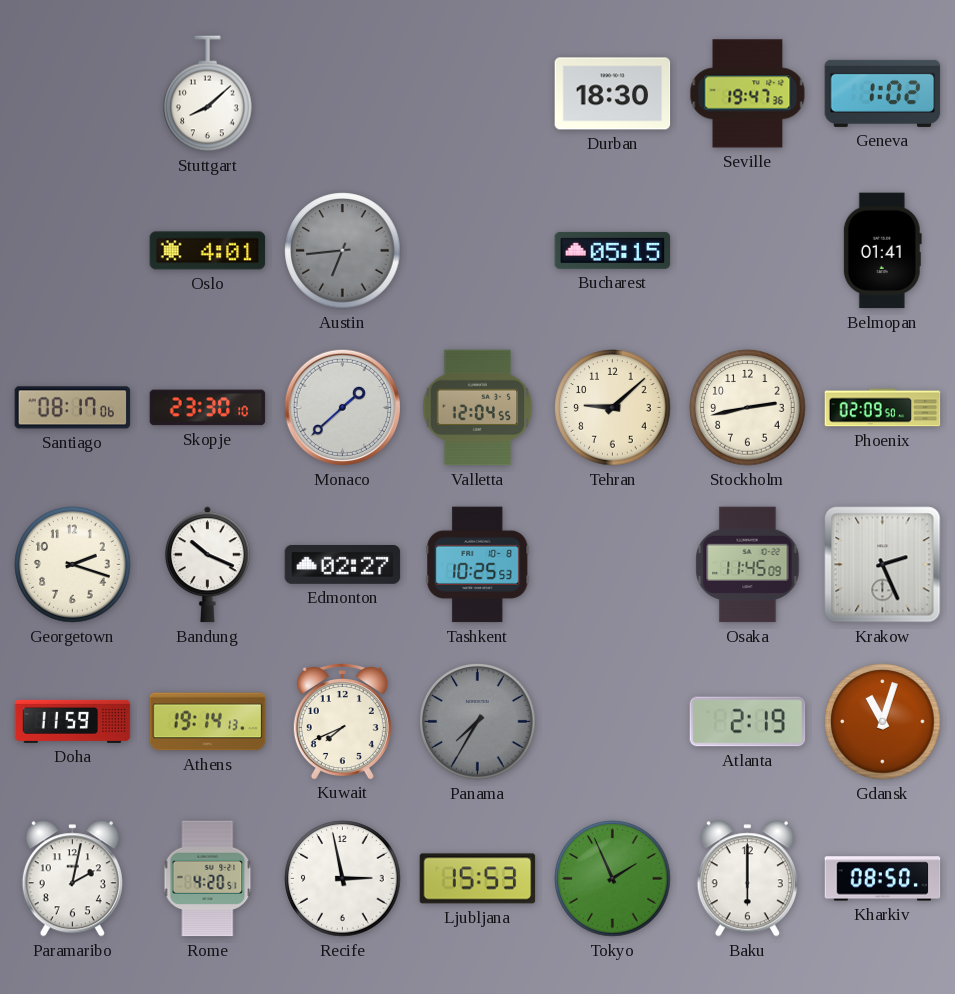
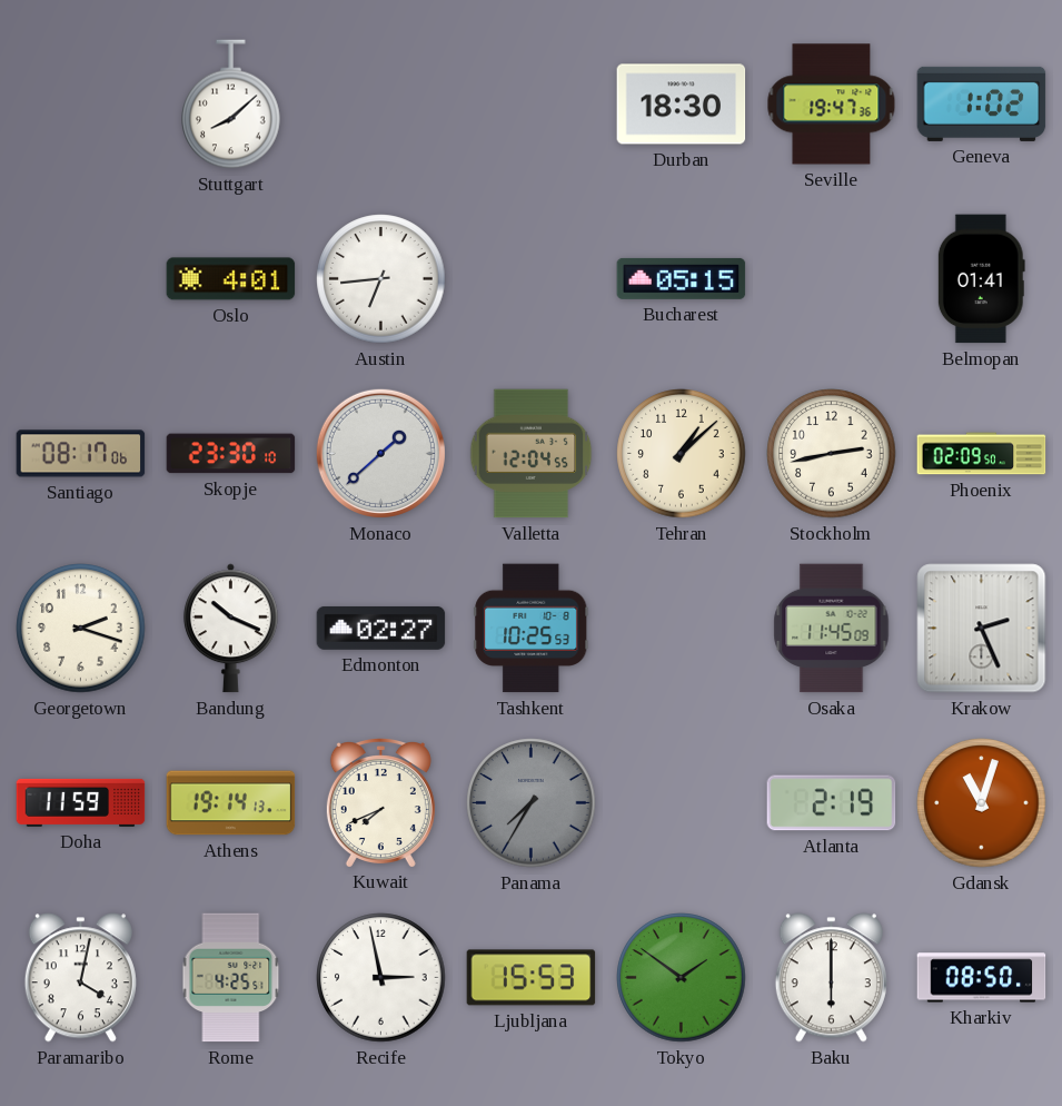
Austin dial: grey -> white (381, 279)
Tehran: 9:08 -> 1:08 (682, 454)
Paramaribo: 2:02 -> 4:02 (80, 978)
Rome: 4:20 -> 4:25 (231, 978)
Tokyo: 1:56 -> 1:51 (682, 978)
